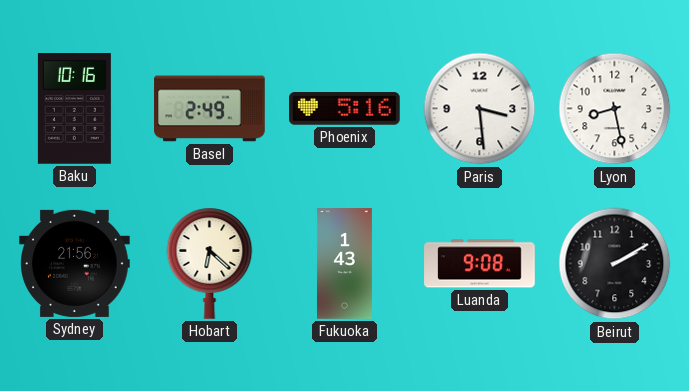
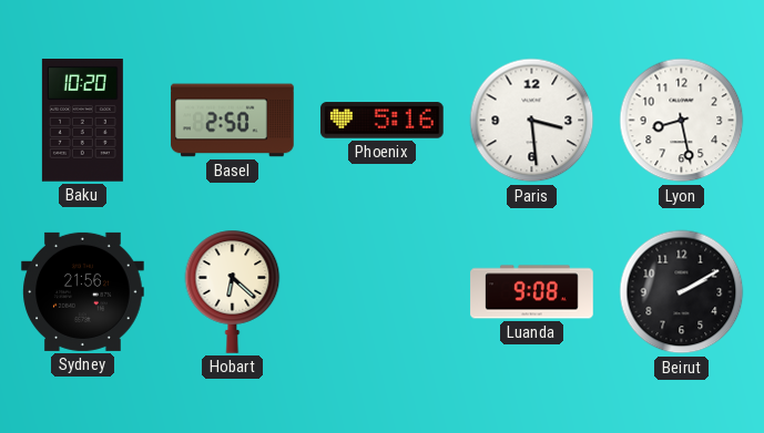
Baku: 10:16 -> 10:20 (82, 121)
Basel: 2:49 -> 2:50 (233, 121)
Fukuoka: 1:43 -> none (344, 264)
